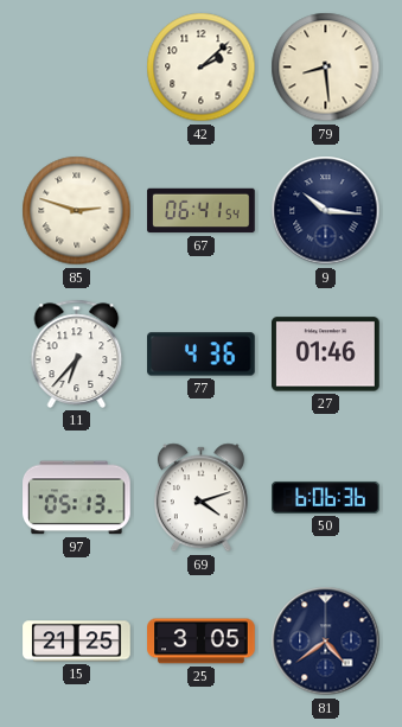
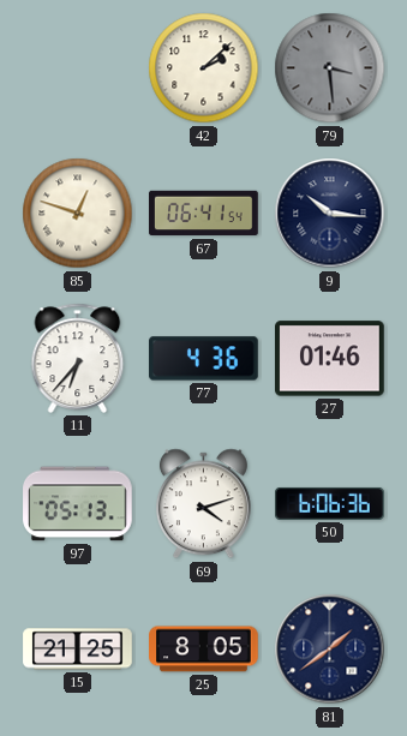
79: 8:29 -> 3:29 (330, 68)
79 dial: cream -> grey (330, 68)
85: 2:48 -> 12:48 (78, 214)
25: 3:05 -> 8:05 (204, 650)
81: 4:39 -> 1:39 (330, 650)
